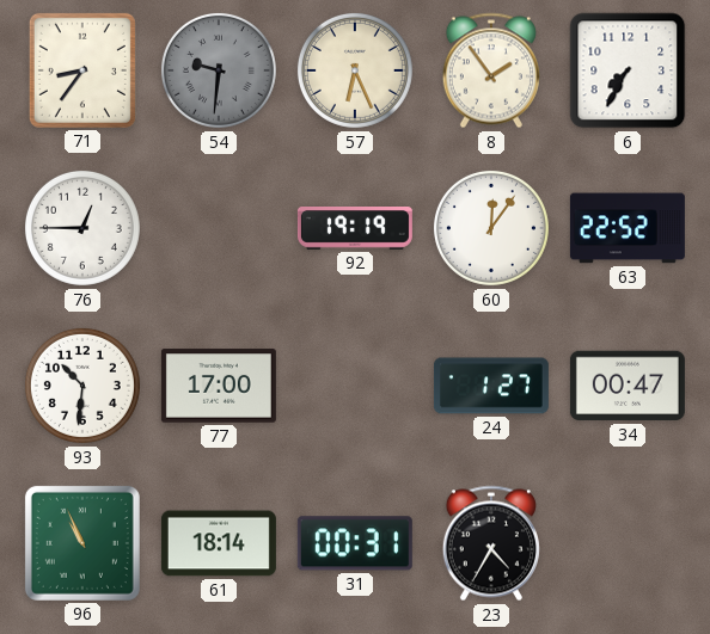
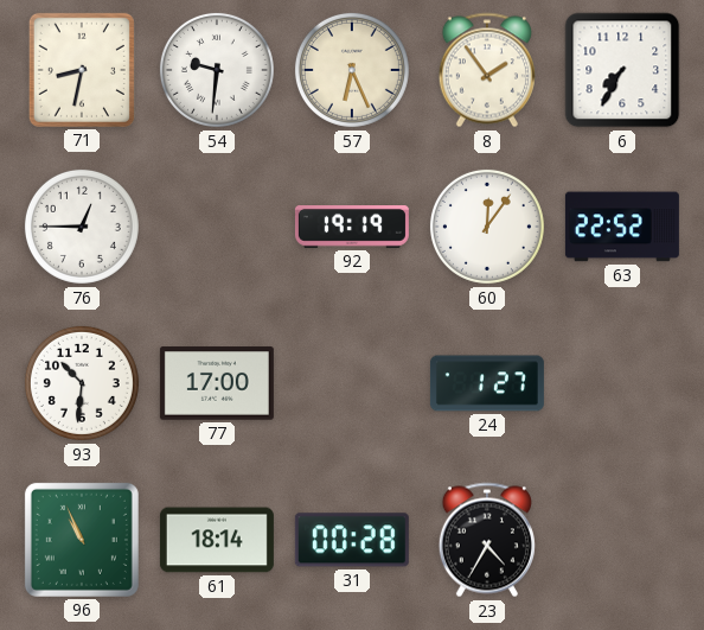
71: 8:36 -> 8:32 (82, 70)
54 dial: grey -> white (217, 70)
34: 00:47 -> none (628, 386)
31: 00:31 -> 00:28 (352, 540)
